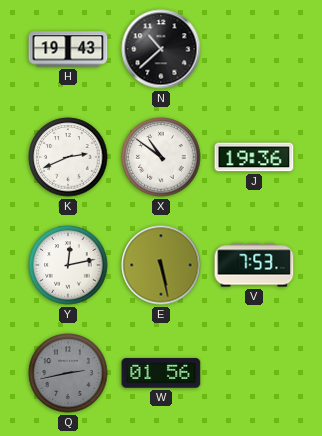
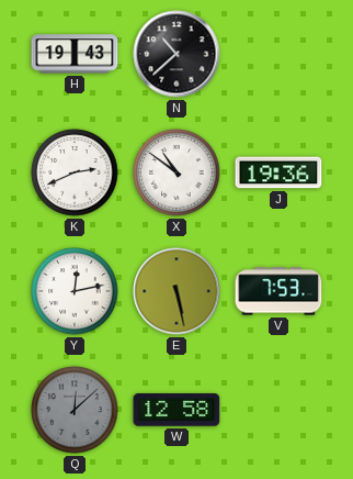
Q: 2:43 -> 12:08 (75, 410)
W: 01:56 -> 12:58 (176, 410)
